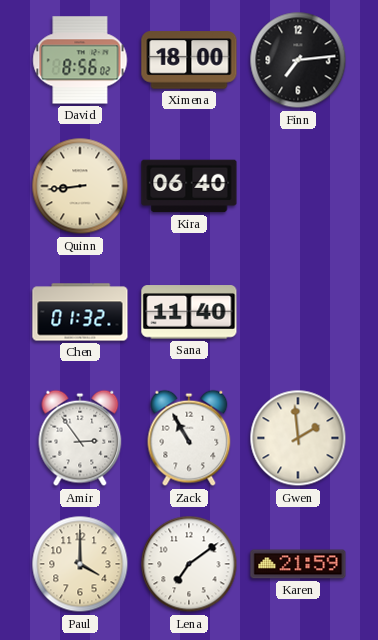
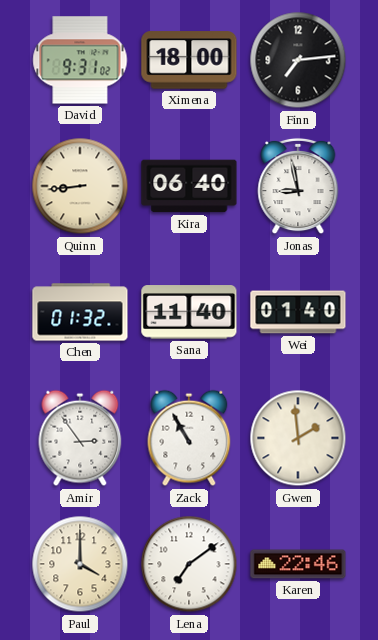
David: 8:56 -> 9:31 (80, 60)
Jonas: none -> 8:58 (298, 186)
Wei: none -> 01:40 (298, 312)
Karen: 21:59 -> 22:46 (298, 564)
